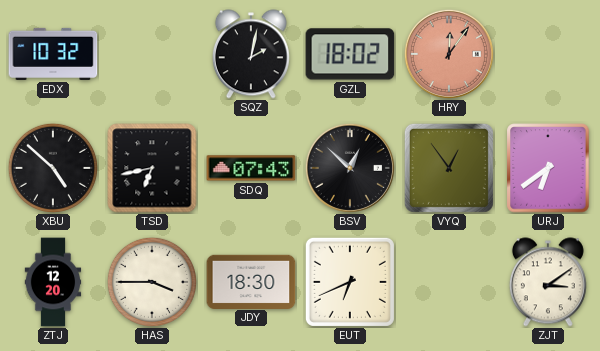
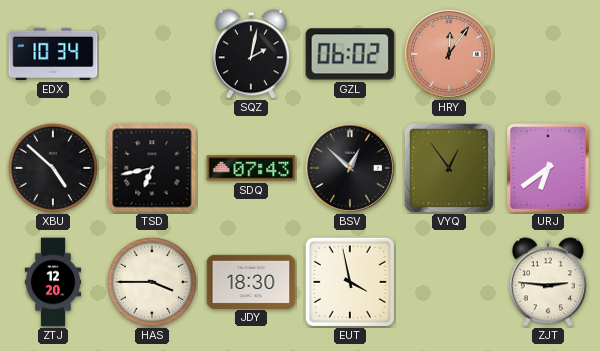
EDX: 10:32 -> 10:34 (53, 54)
GZL: 18:02 -> 06:02 (350, 54)
EUT: 6:41 -> 3:58 (350, 282)
ZJT: 3:09 -> 2:46 (548, 282)
